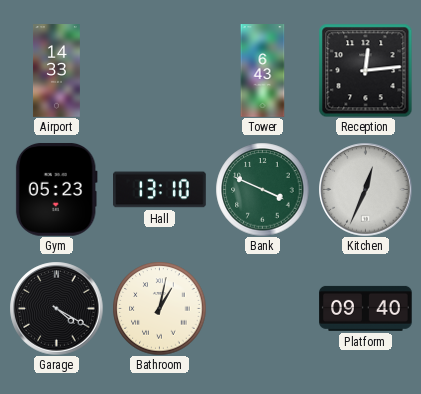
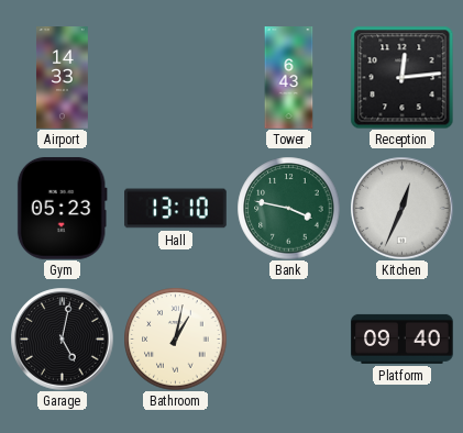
Bank: 3:49 -> 3:47 (288, 208)
Garage: 4:20 -> 5:02 (62, 338)
